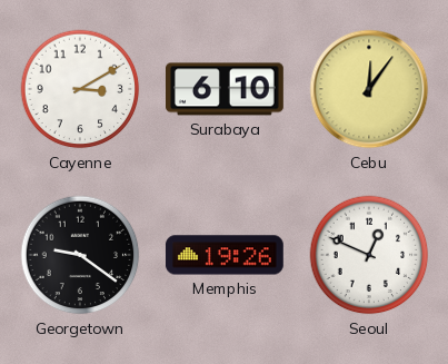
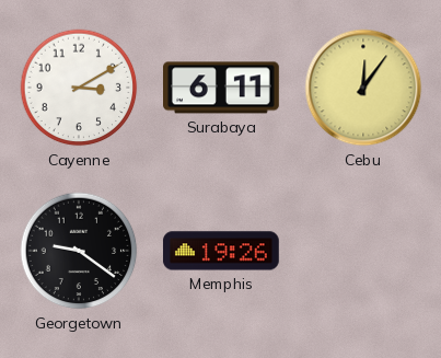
Surabaya: 6:10 -> 6:11 (222, 88)
Seoul: 12:49 -> none (369, 255)
